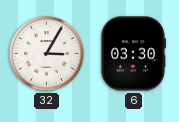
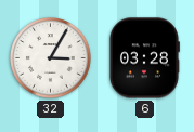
6: 03:30 -> 03:28 (144, 58)
